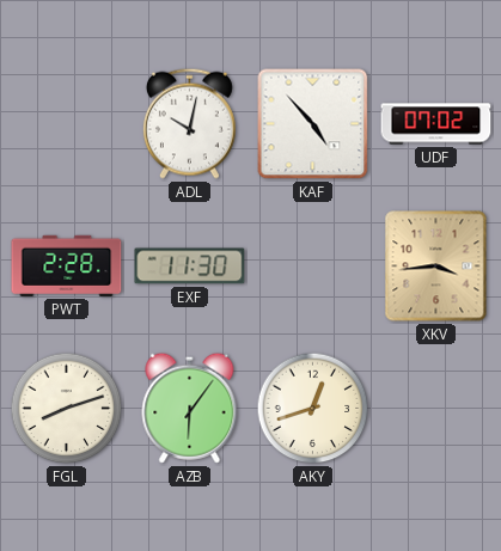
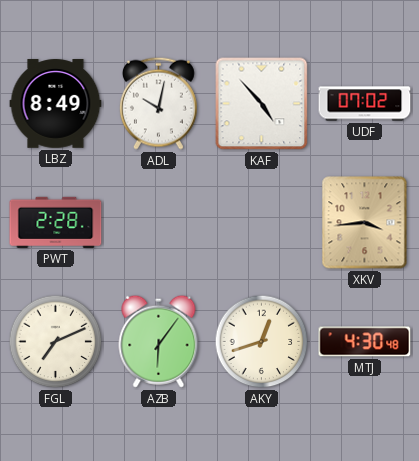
LBZ: none -> 8:49 (56, 104)
EXF: 11:30 -> none (190, 267)
FGL: 8:12 -> 7:11 (56, 342)
MTJ: none -> 4:30 (365, 342)
